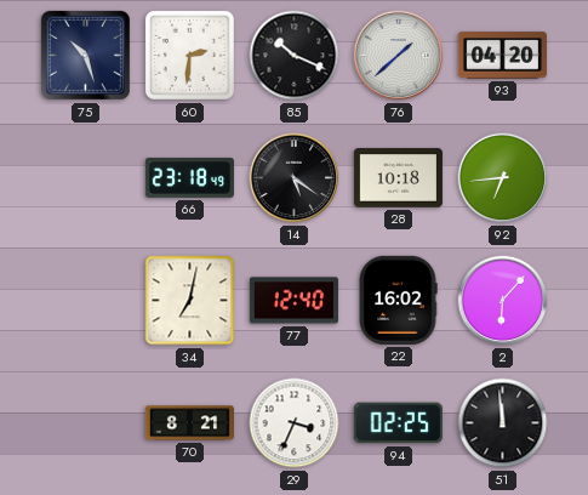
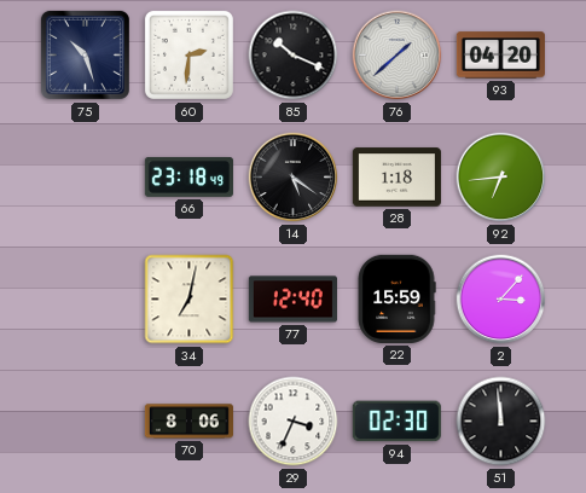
28: 10:18 -> 1:18 (396, 178)
22: 16:02 -> 15:59 (396, 298)
2: 6:07 -> 3:07 (501, 300)
70: 8:21 -> 8:06 (188, 422)
94: 02:25 -> 02:30 (396, 422)
